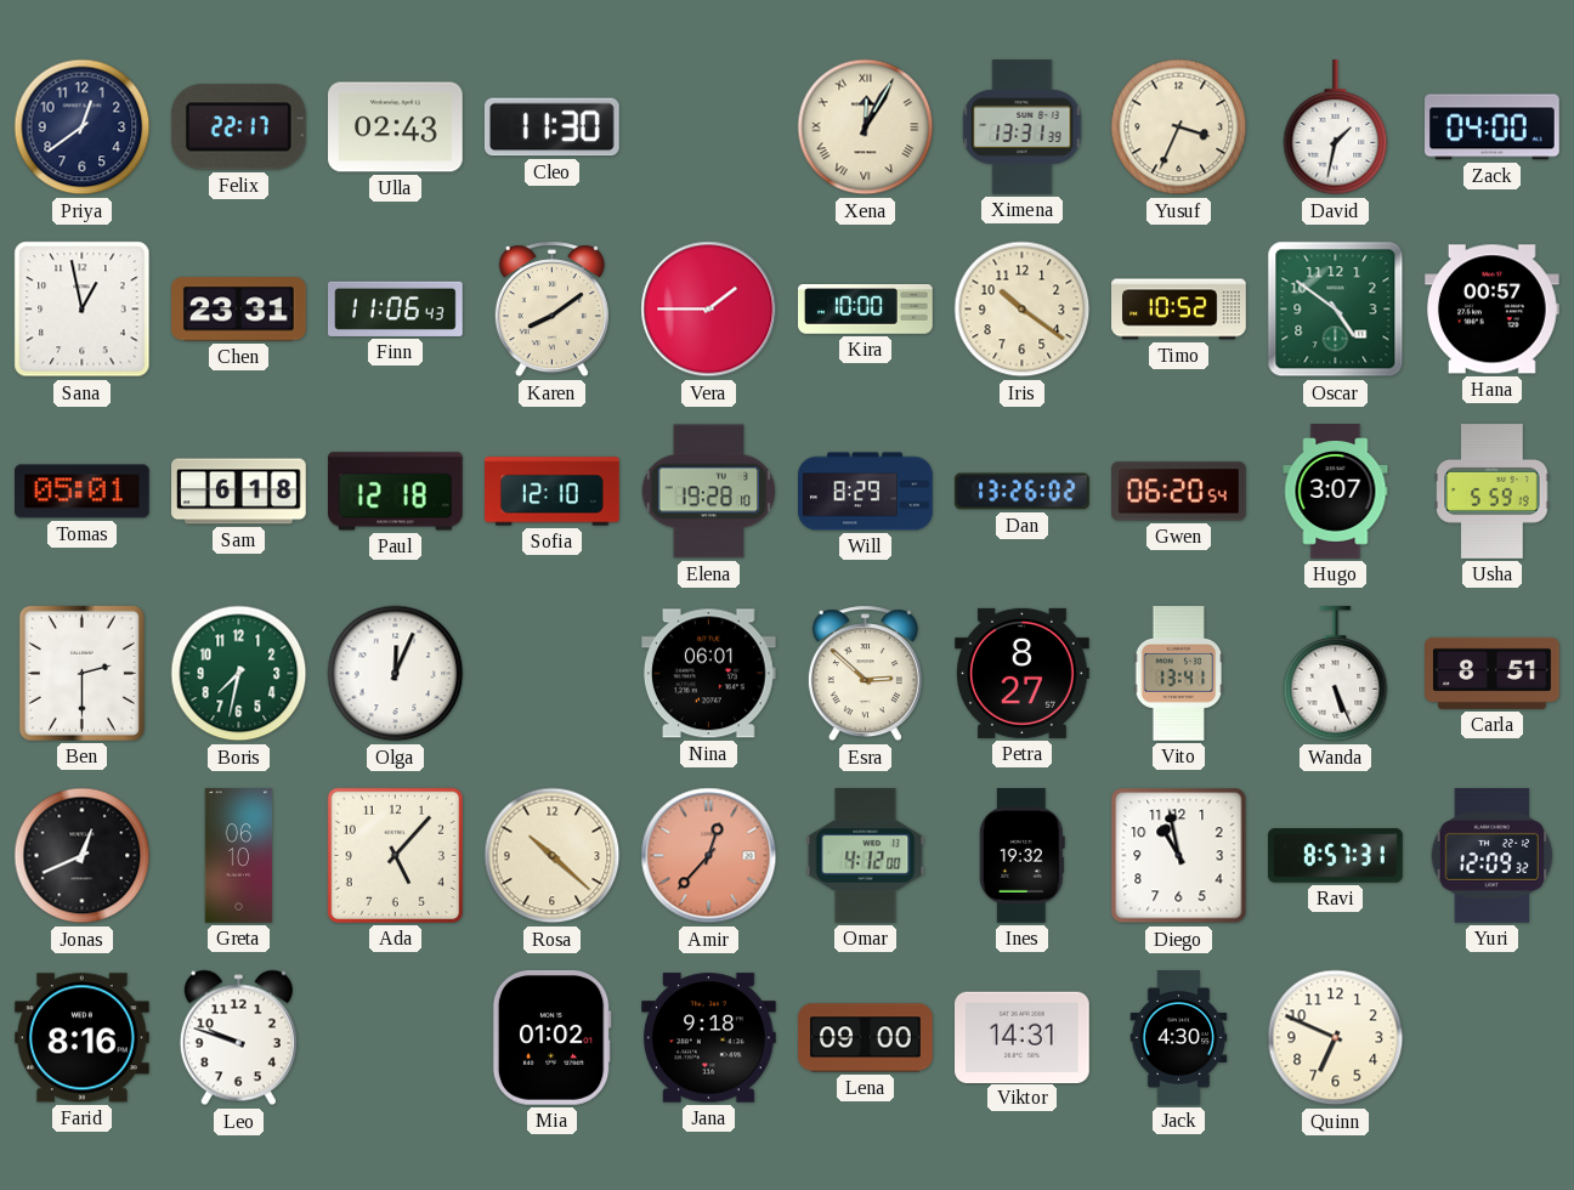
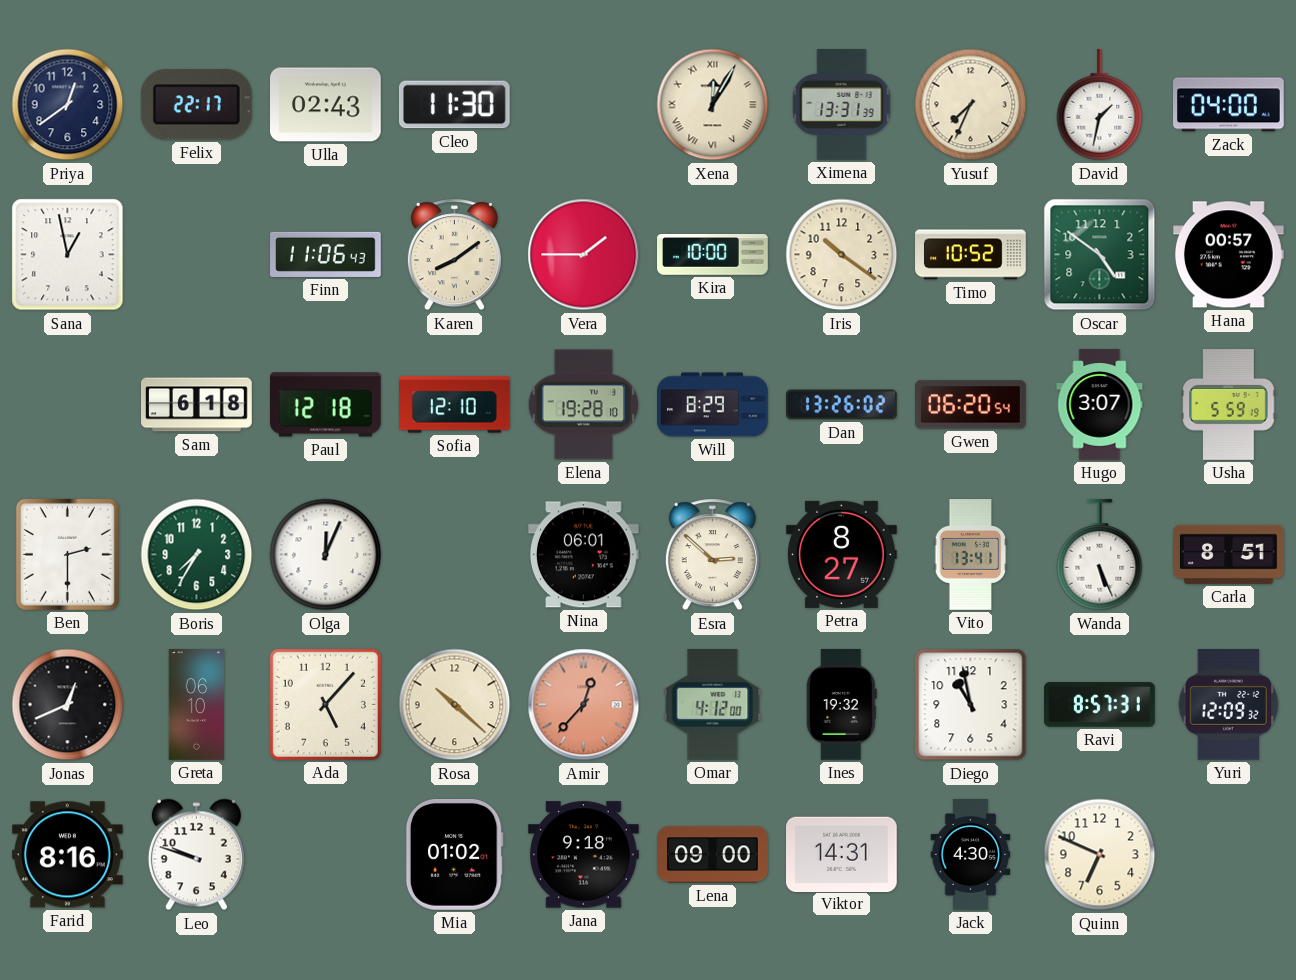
Yusuf: 3:34 -> 7:34 (971, 105)
Chen: 23:31 -> none (239, 310)
Tomas: 05:01 -> none (83, 492)
Boris: 7:32 -> 7:35 (197, 555)
